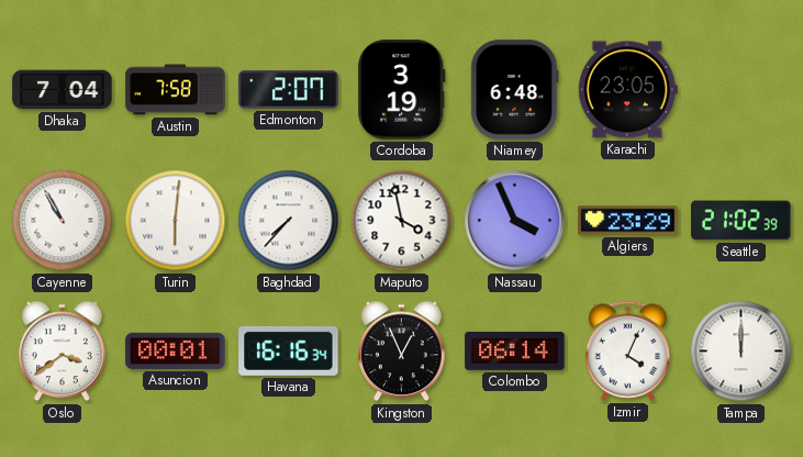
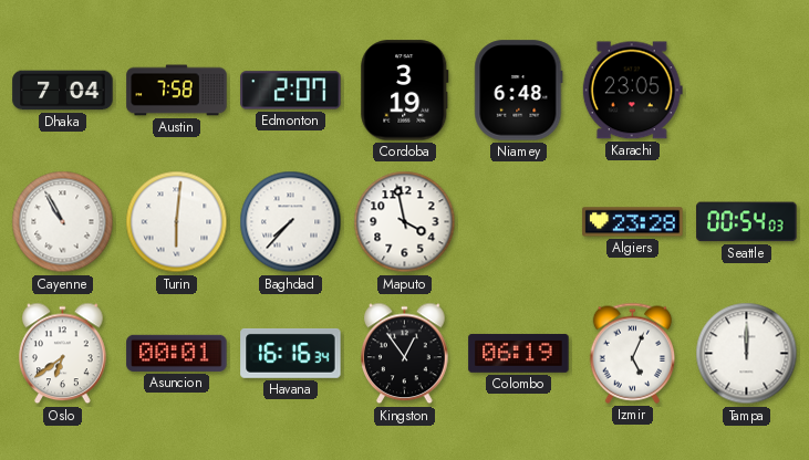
Nassau: 3:56 -> none (515, 221)
Algiers: 23:29 -> 23:28 (633, 222)
Seattle: 21:02 -> 00:54 (747, 222)
Oslo: 3:39 -> 6:39 (63, 354)
Kingston: 12:56 -> 12:54 (405, 354)
Colombo: 06:14 -> 06:19 (519, 353)
Izmir: 4:04 -> 5:04 (632, 353)
